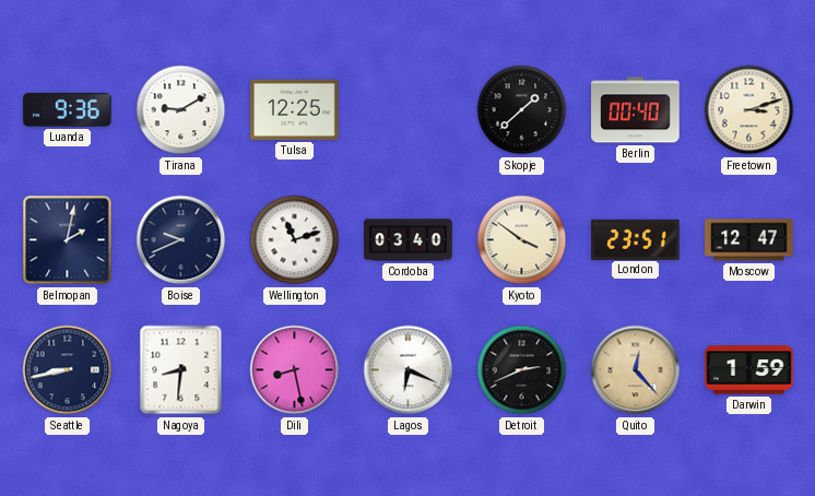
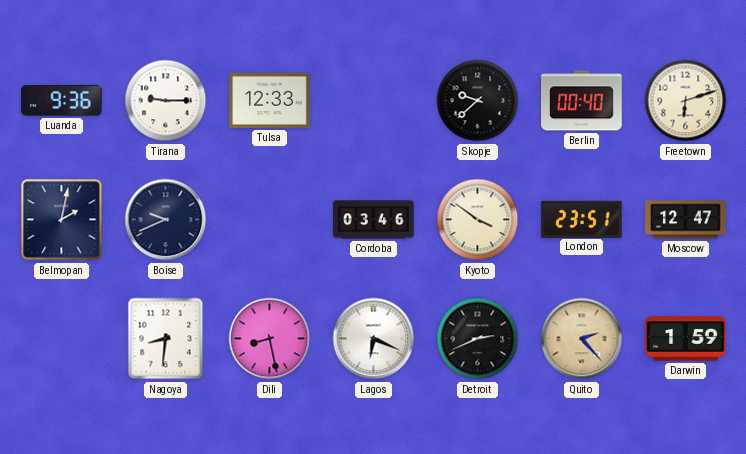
Tirana: 9:10 -> 9:15 (166, 101)
Tulsa: 12:25 -> 12:33 (270, 100)
Skopje: 1:38 -> 9:38 (478, 101)
Freetown: 3:12 -> 6:12 (686, 101)
Wellington: 11:12 -> none (295, 240)
Cordoba: 03:40 -> 03:46 (374, 220)
Seattle: 8:43 -> none (68, 370)
Quito: 12:23 -> 2:23 (582, 339)
